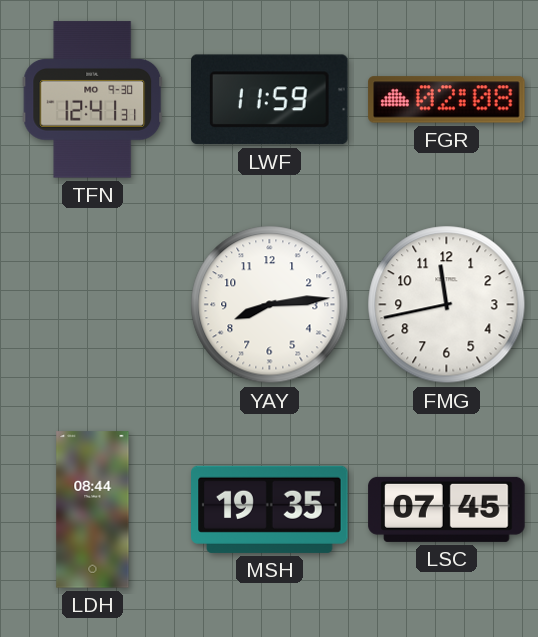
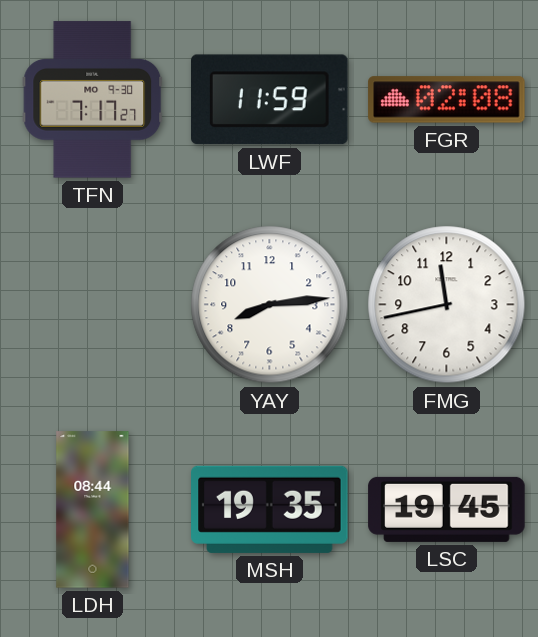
TFN: 12:41 -> 7:17 (93, 100)
LSC: 07:45 -> 19:45 (447, 509)
